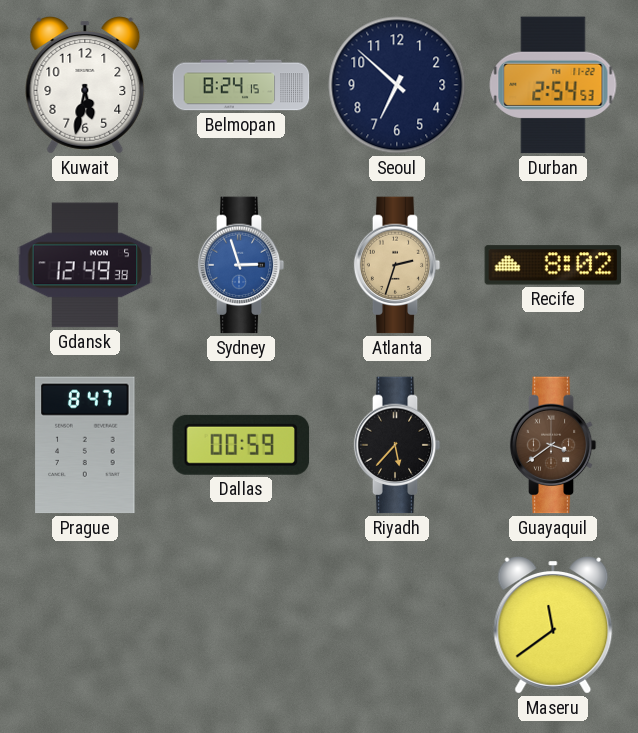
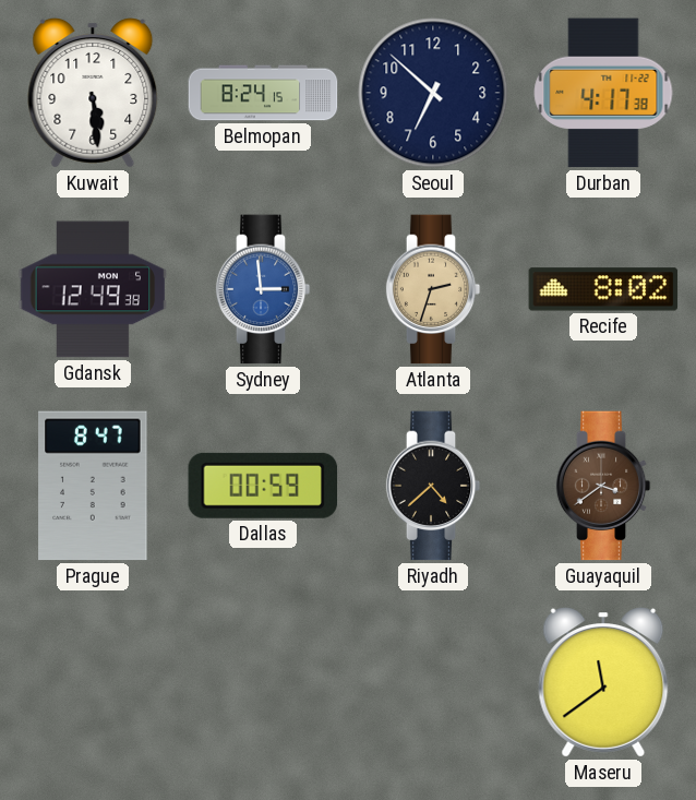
Kuwait: 5:32 -> 5:29 (93, 93)
Durban: 2:54 -> 4:17 (603, 93)
Sydney: 2:57 -> 2:59 (263, 289)
Riyadh: 5:37 -> 4:38 (433, 486)
